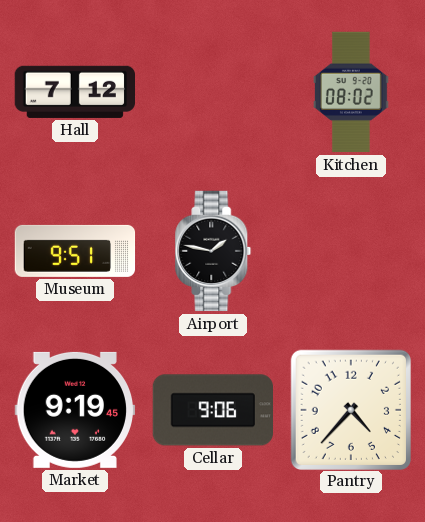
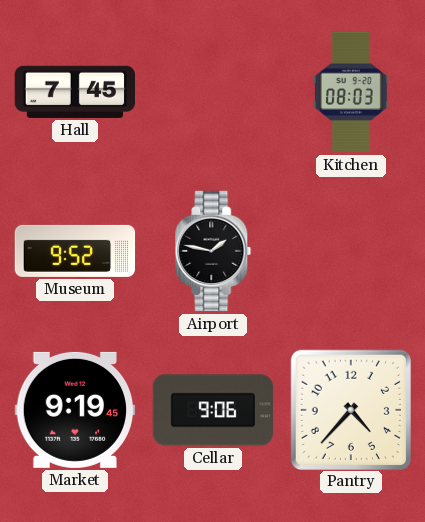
Hall: 7:12 -> 7:45 (74, 92)
Kitchen: 08:02 -> 08:03 (352, 92)
Museum: 9:51 -> 9:52 (75, 251)
